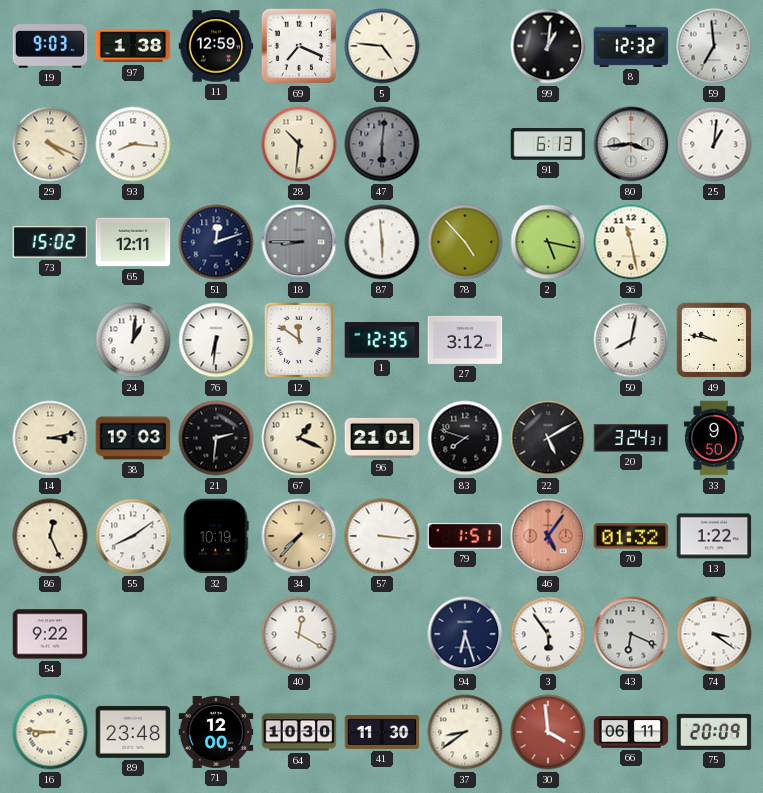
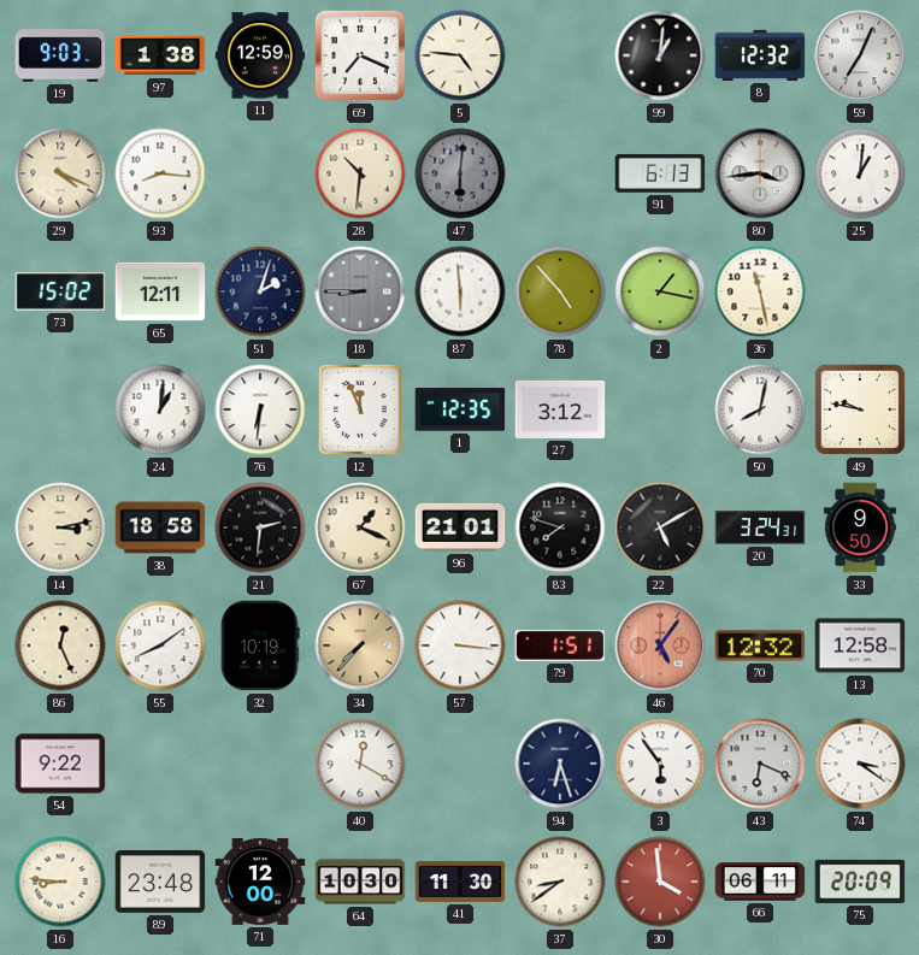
59: 6:59 -> 7:04 (860, 55)
51: 12:12 -> 2:03 (260, 291)
2: 5:17 -> 1:17 (660, 291)
12: 11:51 -> 11:56 (360, 409)
38: 19:03 -> 18:58 (160, 527)
70: 01:32 -> 12:32 (760, 645)
13: 1:22 -> 12:58 (860, 645)
